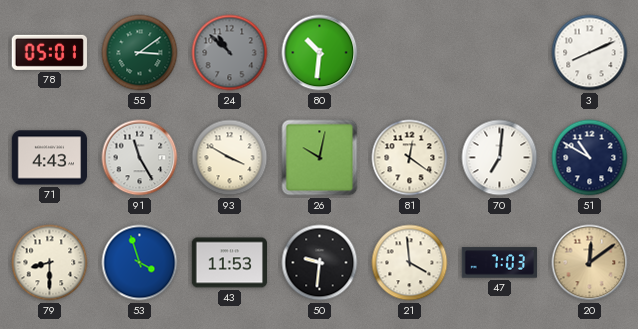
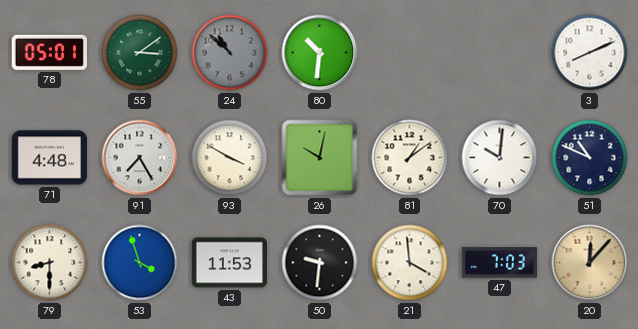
71: 4:43 -> 4:48 (49, 158)
91: 11:25 -> 7:25 (140, 158)
81: 12:21 -> 1:09 (410, 158)
70: 7:01 -> 10:01 (500, 158)
51: 10:50 -> 10:49 (590, 158)
20: 12:09 -> 12:07 (590, 263)
